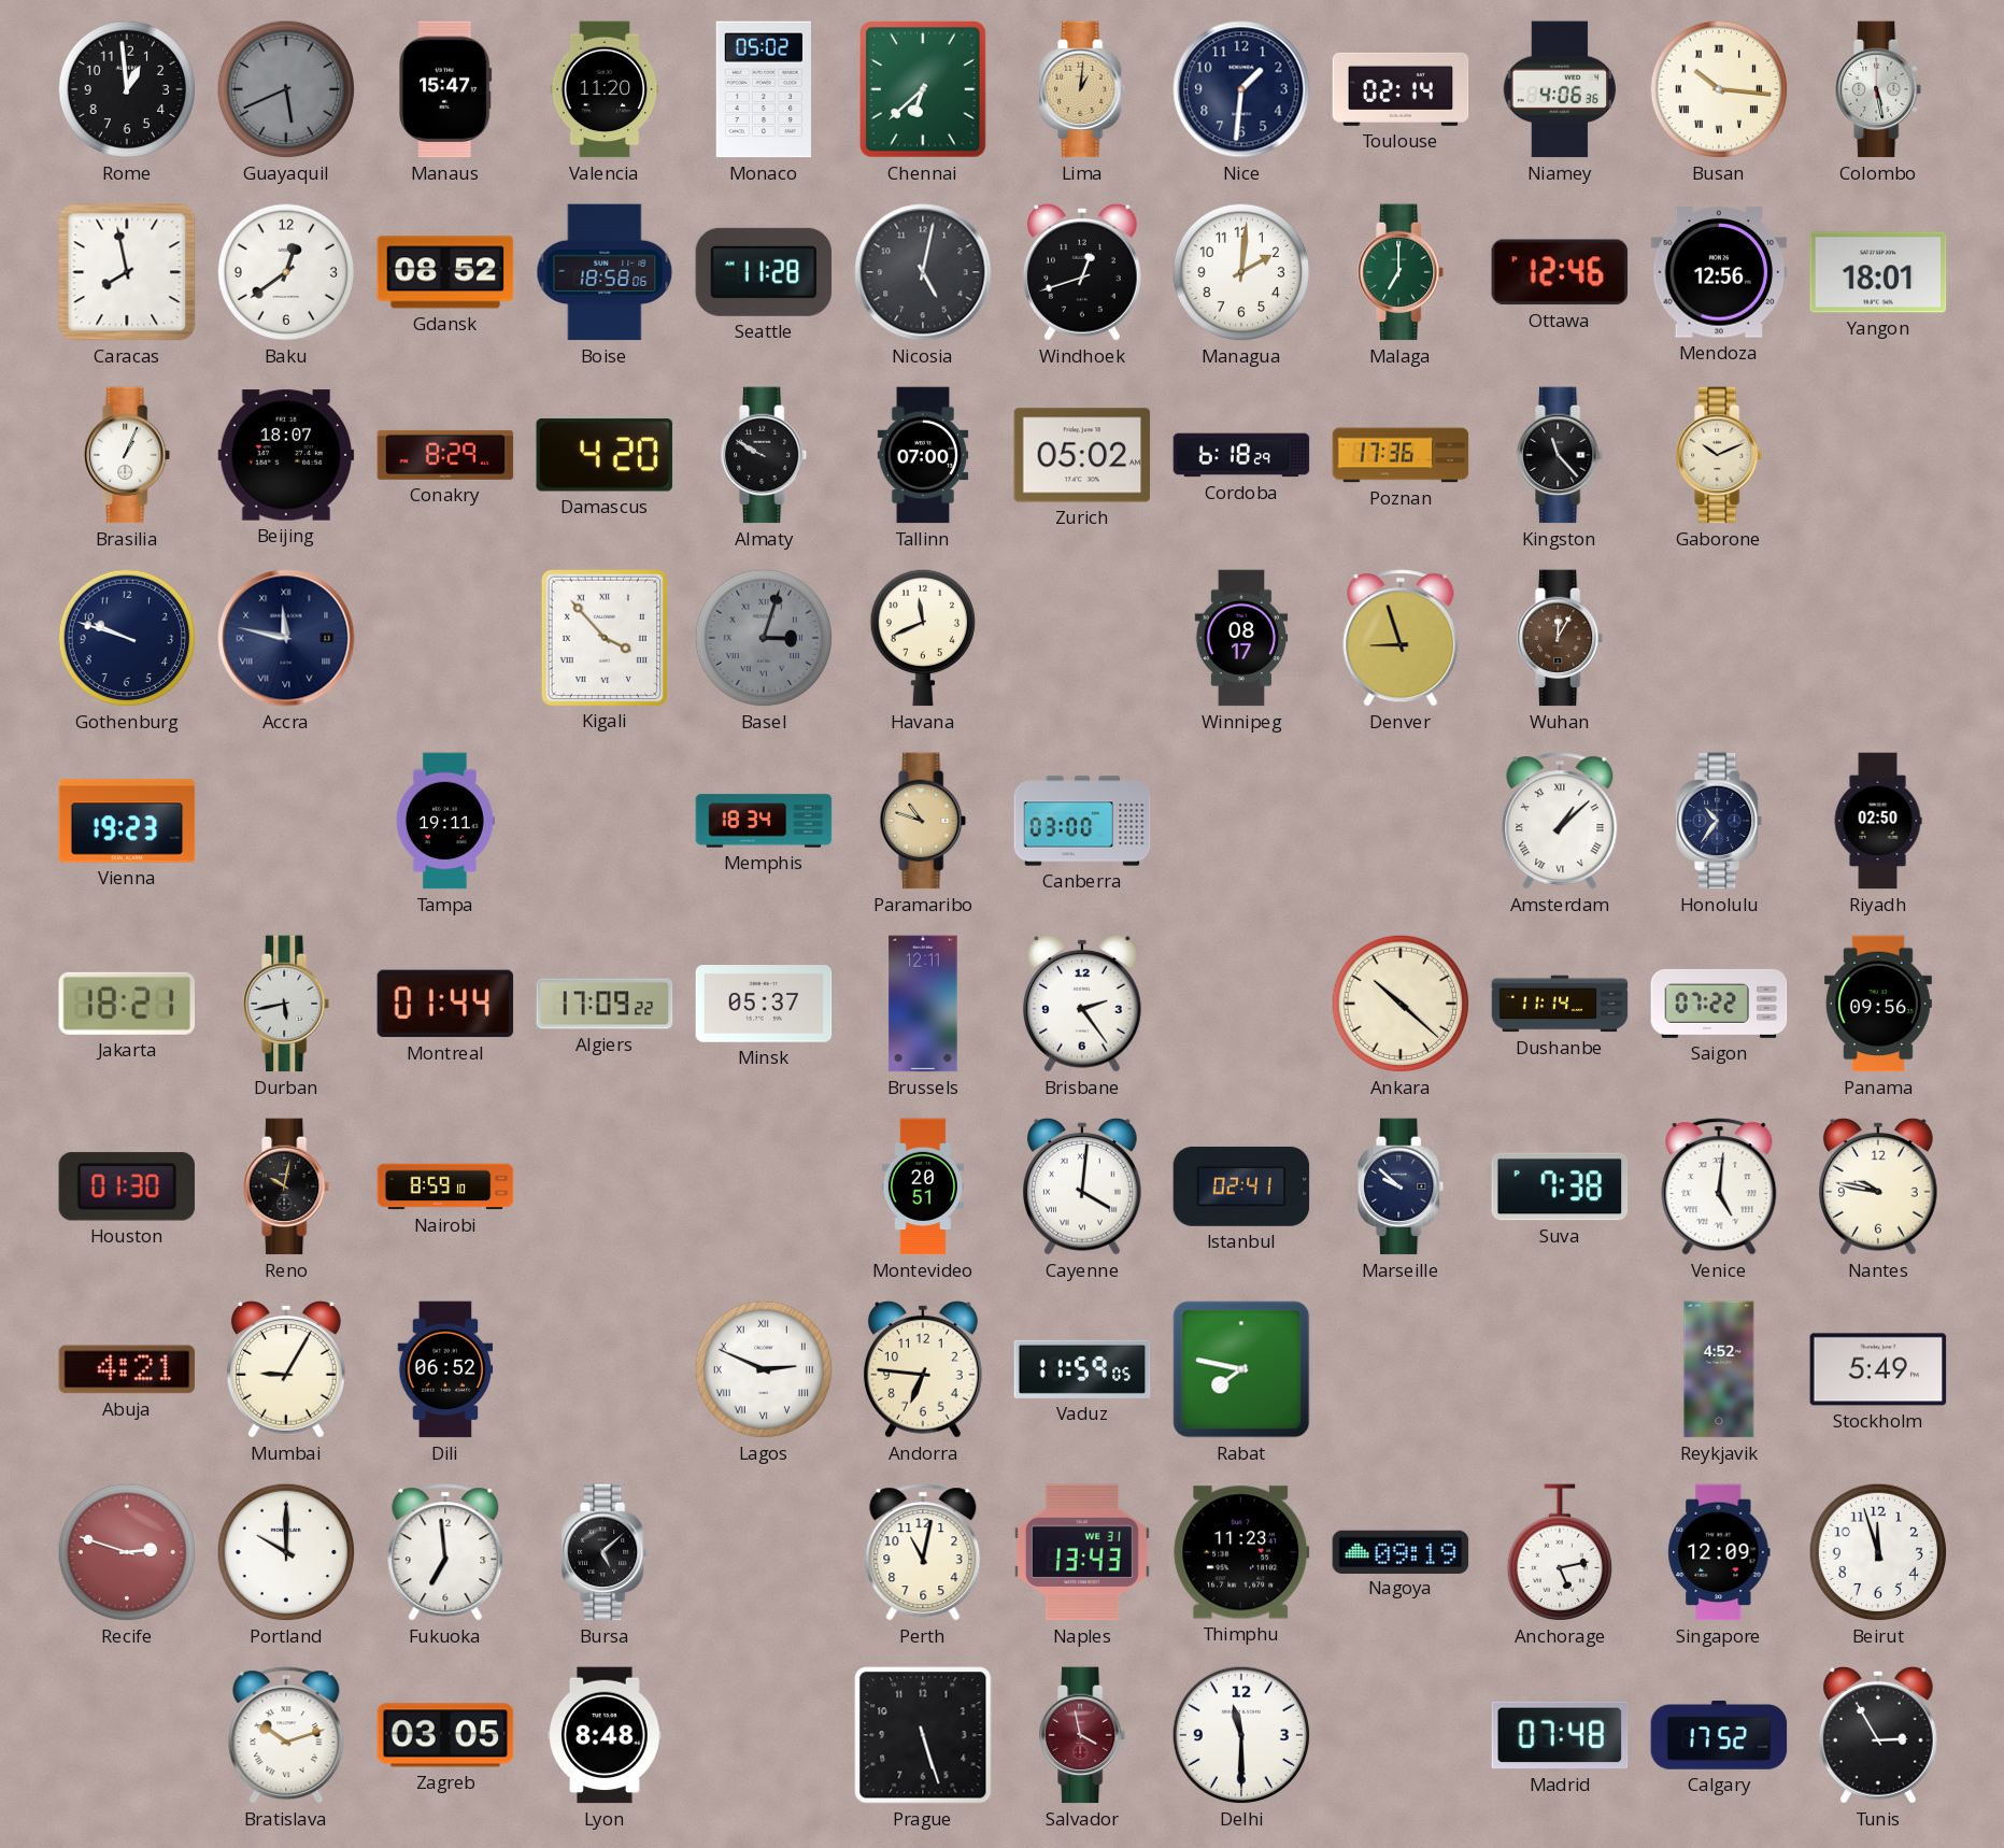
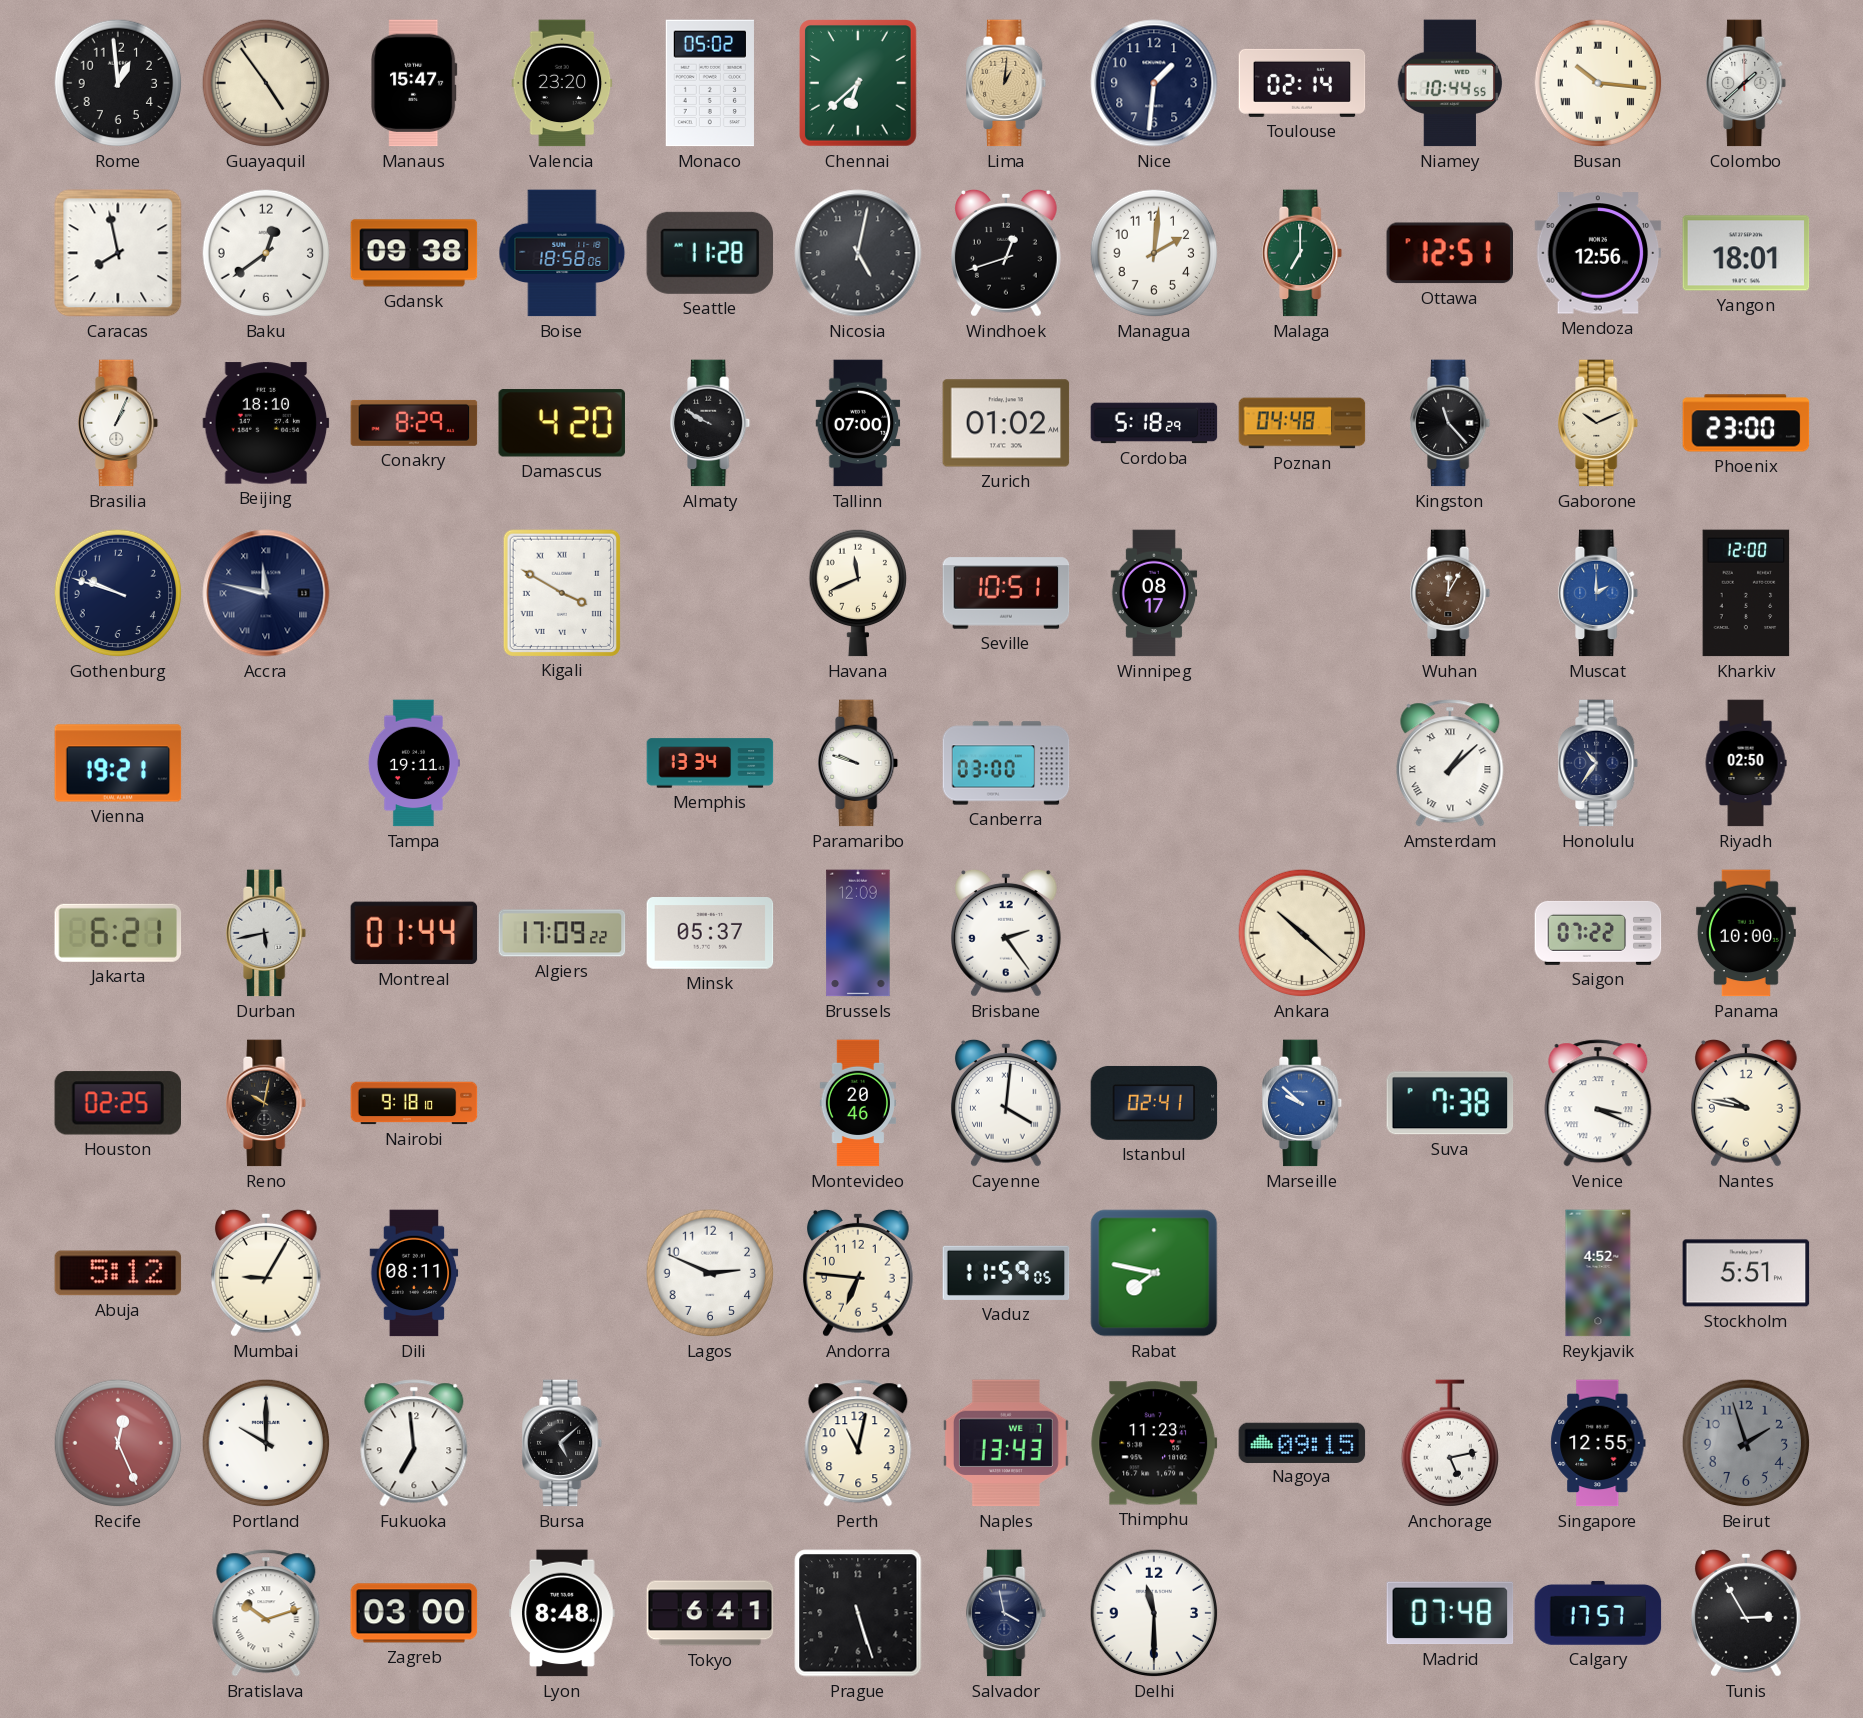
Guayaquil: 5:41 -> 4:54 (266, 83)
Guayaquil dial: grey -> cream (266, 83)
Valencia: 11:20 -> 23:20 (562, 83)
Niamey: 4:06 -> 10:44 (1449, 83)
Colombo: 5:28 -> 1:38 (1747, 83)
Gdansk: 08:52 -> 09:38 (414, 253)
Ottawa: 12:46 -> 12:51 (1449, 253)
Beijing: 18:07 -> 18:10 (266, 423)
Zurich: 05:02 -> 01:02 (1006, 423)
Cordoba: 6:18 -> 5:18 (1154, 423)
Poznan: 17:36 -> 04:48 (1302, 423)
Phoenix: none -> 23:00 (1746, 423)
Kigali: 3:53 -> 3:50 (561, 592)
Basel: 3:03 -> none (764, 638)
Seville: none -> 10:51 (1006, 593)
Denver: 8:57 -> none (1401, 638)
Muscat: none -> 2:00 (1599, 593)
Kharkiv: none -> 12:00 (1746, 593)
Vienna: 19:23 -> 19:21 (118, 763)
Memphis: 18:34 -> 13:34 (710, 763)
Paramaribo: 10:48 -> 9:48 (859, 763)
Paramaribo dial: champagne -> white (859, 763)
Jakarta: 18:21 -> 6:21 (118, 933)
Brussels: 12:11 -> 12:09 (858, 933)
Dushanbe: 11:14 -> none (1560, 1004)
Panama: 09:56 -> 10:00 (1746, 933)
Houston: 01:30 -> 02:25 (117, 1103)
Nairobi: 8:59 -> 9:18 (414, 1103)
Montevideo: 20:51 -> 20:46 (857, 1103)
Marseille dial: navy -> blue (1303, 1103)
Venice: 5:01 -> 3:19 (1598, 1103)
Abuja: 4:21 -> 5:12 (118, 1273)
Dili: 06:52 -> 08:11 (414, 1273)
Lagos numerals: Roman -> Arabic (710, 1273)
Stockholm: 5:49 -> 5:51 (1746, 1273)
Recife: 2:48 -> 12:26 (118, 1443)
Naples date: WE 31 -> WE 7 (1006, 1443)
Nagoya: 09:19 -> 09:15 (1302, 1442)
Singapore: 12:09 -> 12:55 (1598, 1443)
Beirut: 11:57 -> 1:57 (1746, 1443)
Beirut dial: white -> grey (1746, 1443)
Zagreb: 03:05 -> 03:00 (414, 1613)
Tokyo: none -> 6:41 (710, 1613)
Salvador dial: burgundy -> navy (1007, 1613)
Calgary: 17:52 -> 17:57 (1598, 1613)
